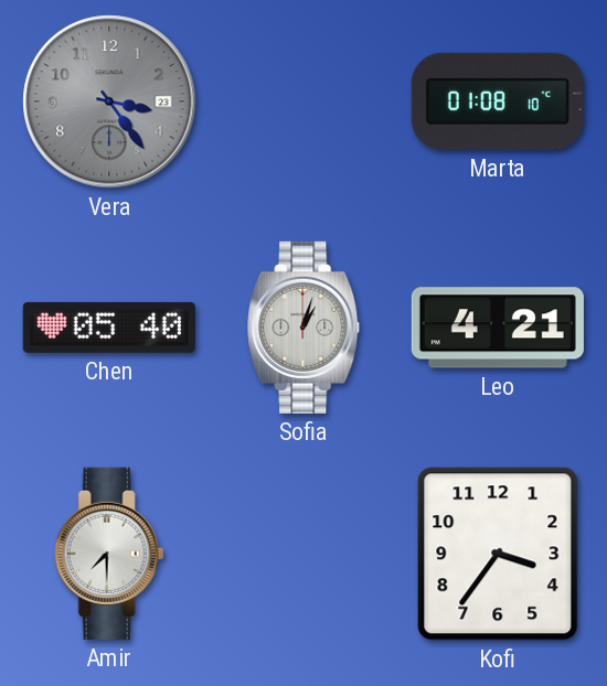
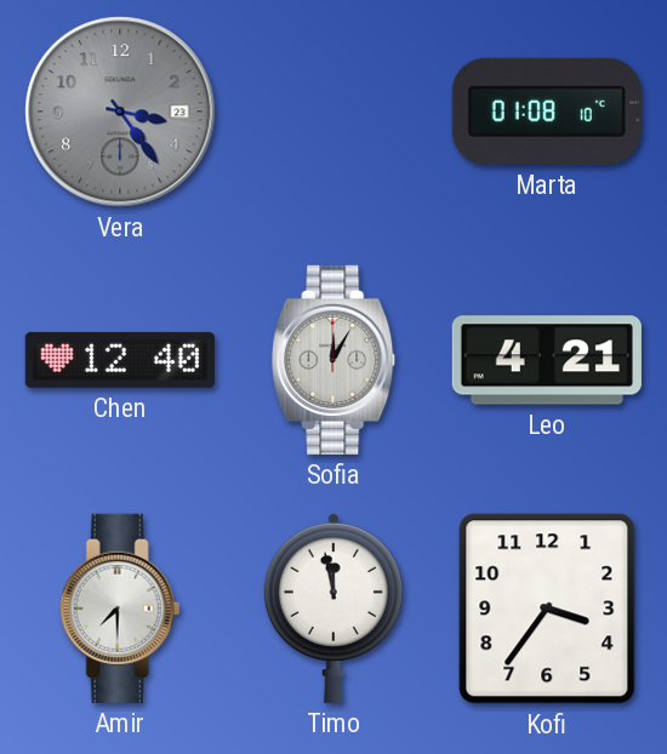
Chen: 05:40 -> 12:40 (120, 360)
Sofia: 1:03 -> 12:05 (335, 360)
Timo: none -> 11:58 (333, 607)
